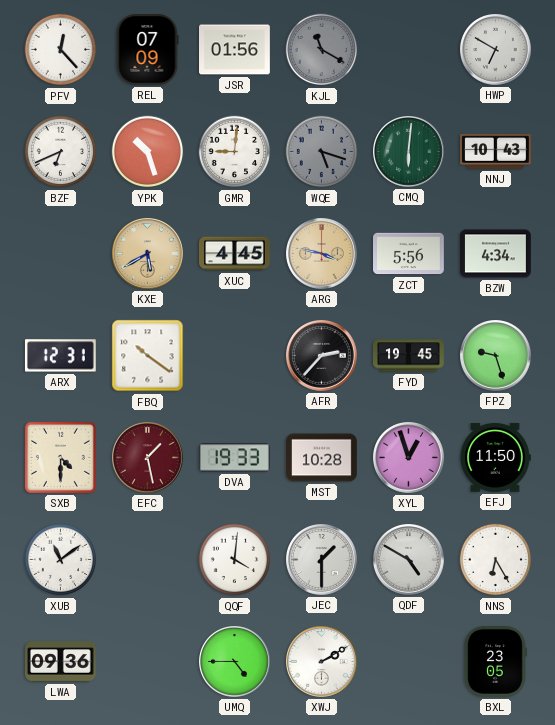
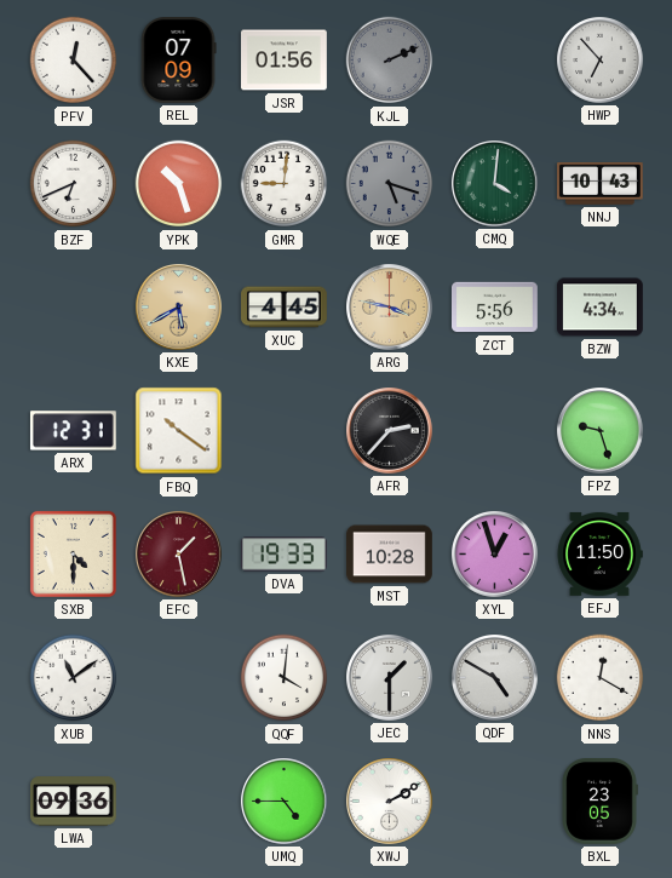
KJL: 11:20 -> 2:11 (390, 61)
HWP: 6:50 -> 6:53 (601, 61)
CMQ: 6:01 -> 4:01 (495, 184)
FYD: 19:45 -> none (409, 356)
NNS: 6:25 -> 12:20 (601, 678)
